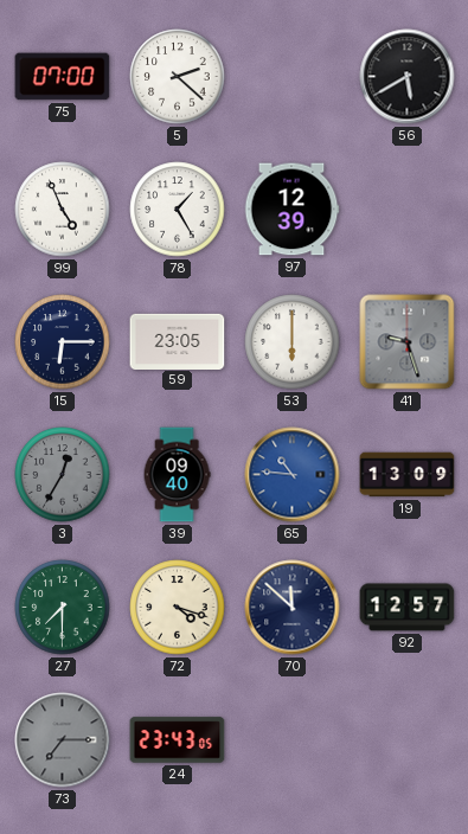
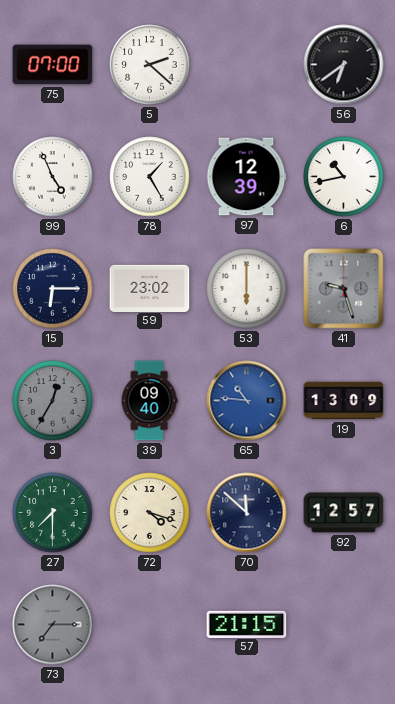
56: 5:40 -> 6:39 (344, 65)
6: none -> 10:43 (344, 177)
59: 23:05 -> 23:02 (150, 288)
24: 23:43 -> none (178, 740)
57: none -> 21:15 (247, 624)
